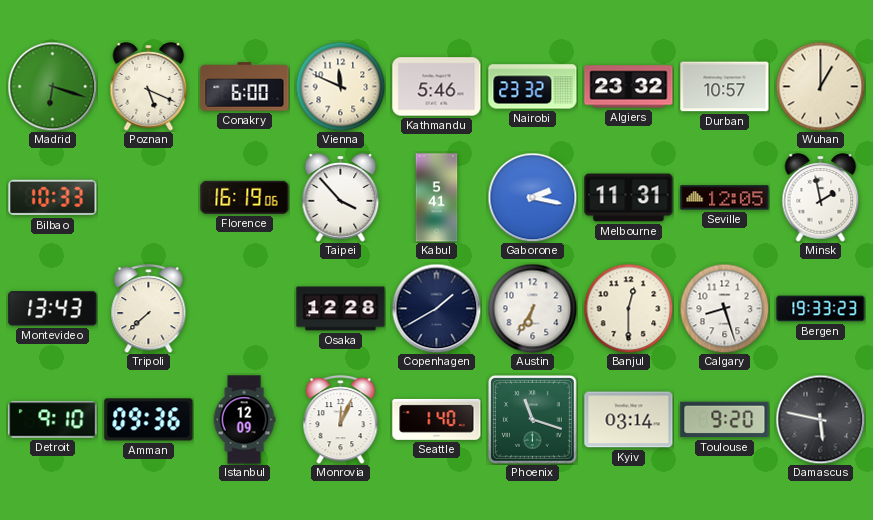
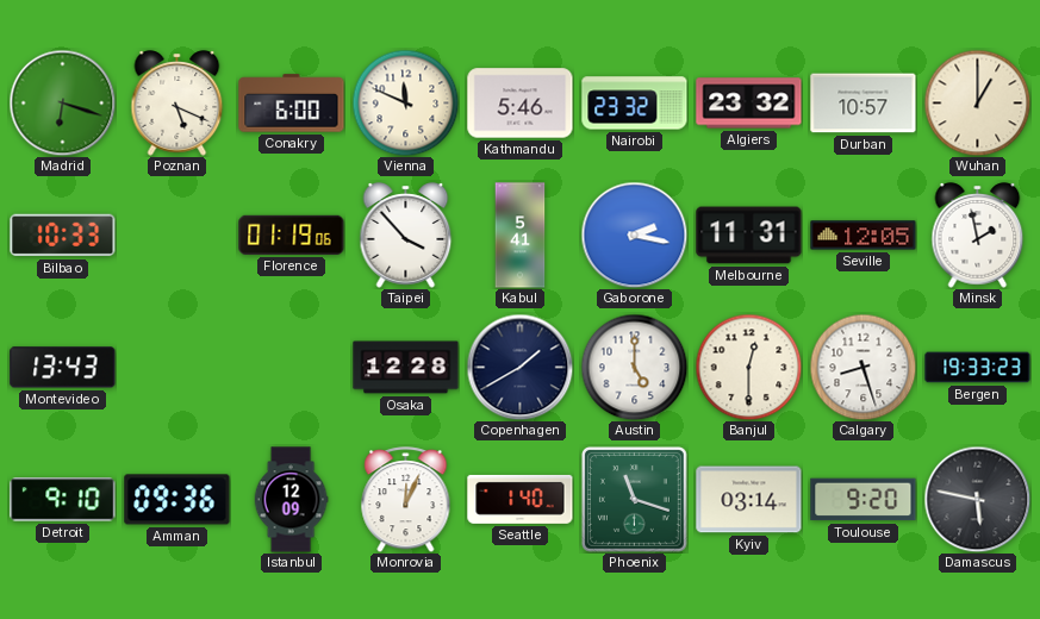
Florence: 16:19 -> 01:19 (292, 235)
Tripoli: 7:38 -> none (149, 309)
Austin: 6:35 -> 5:00 (634, 367)
